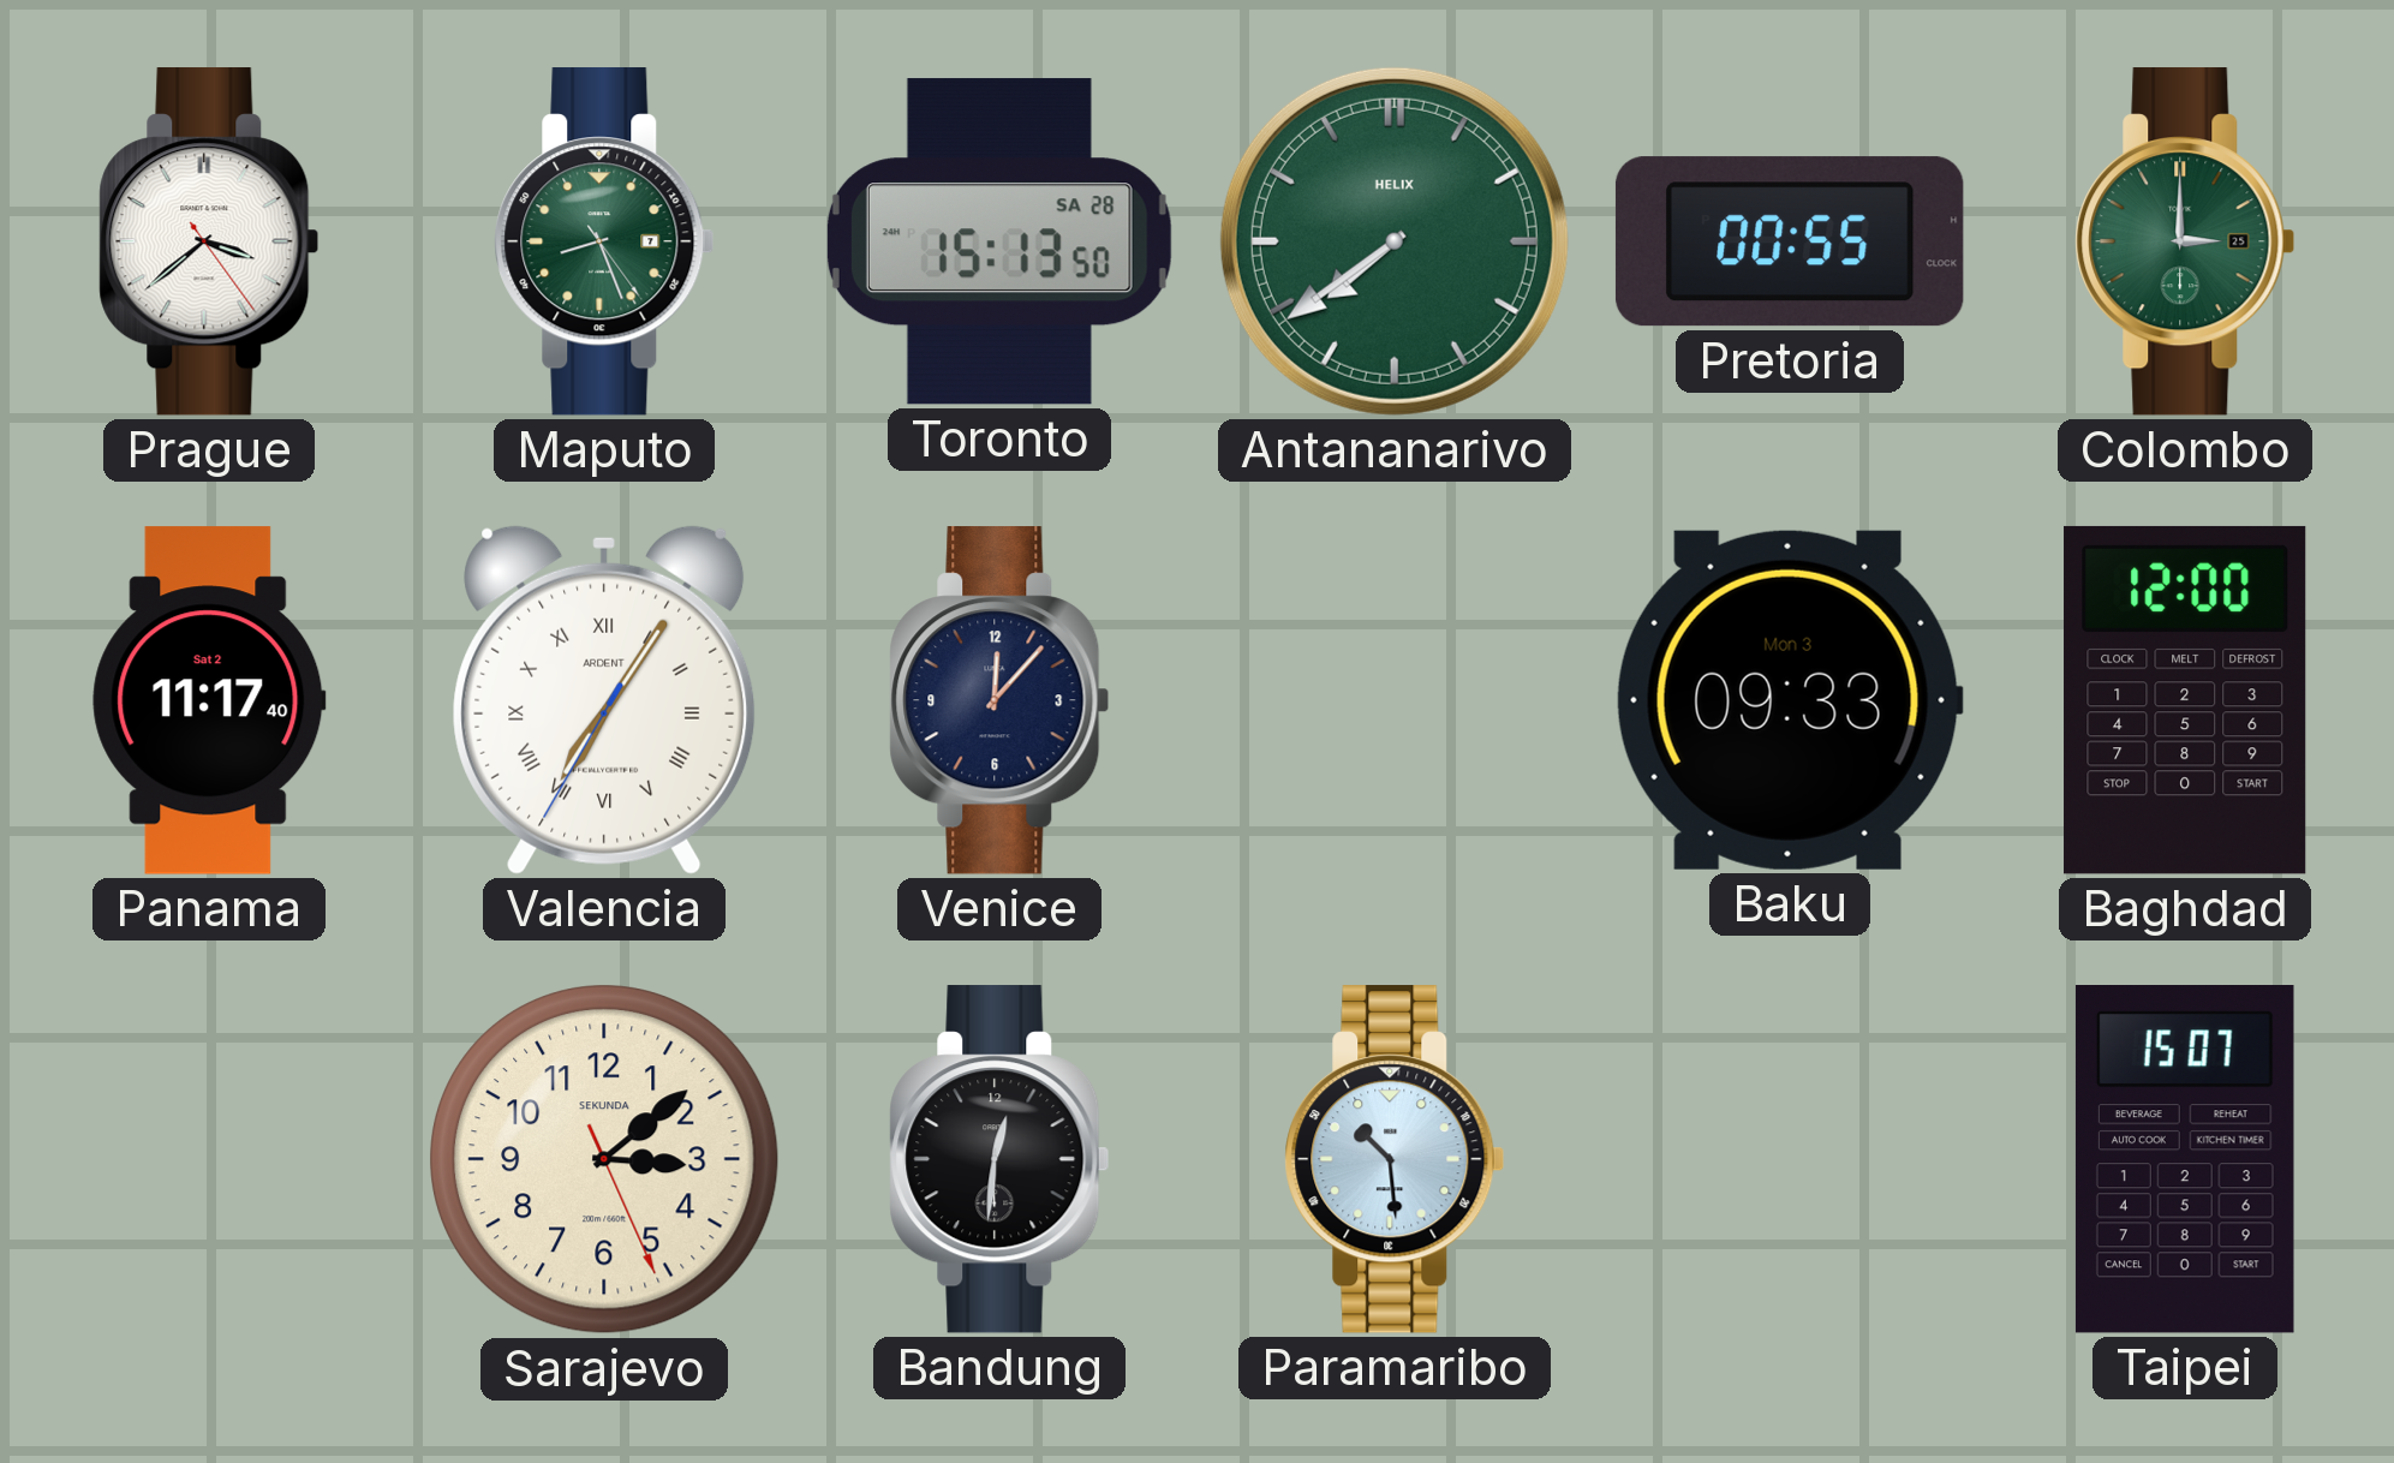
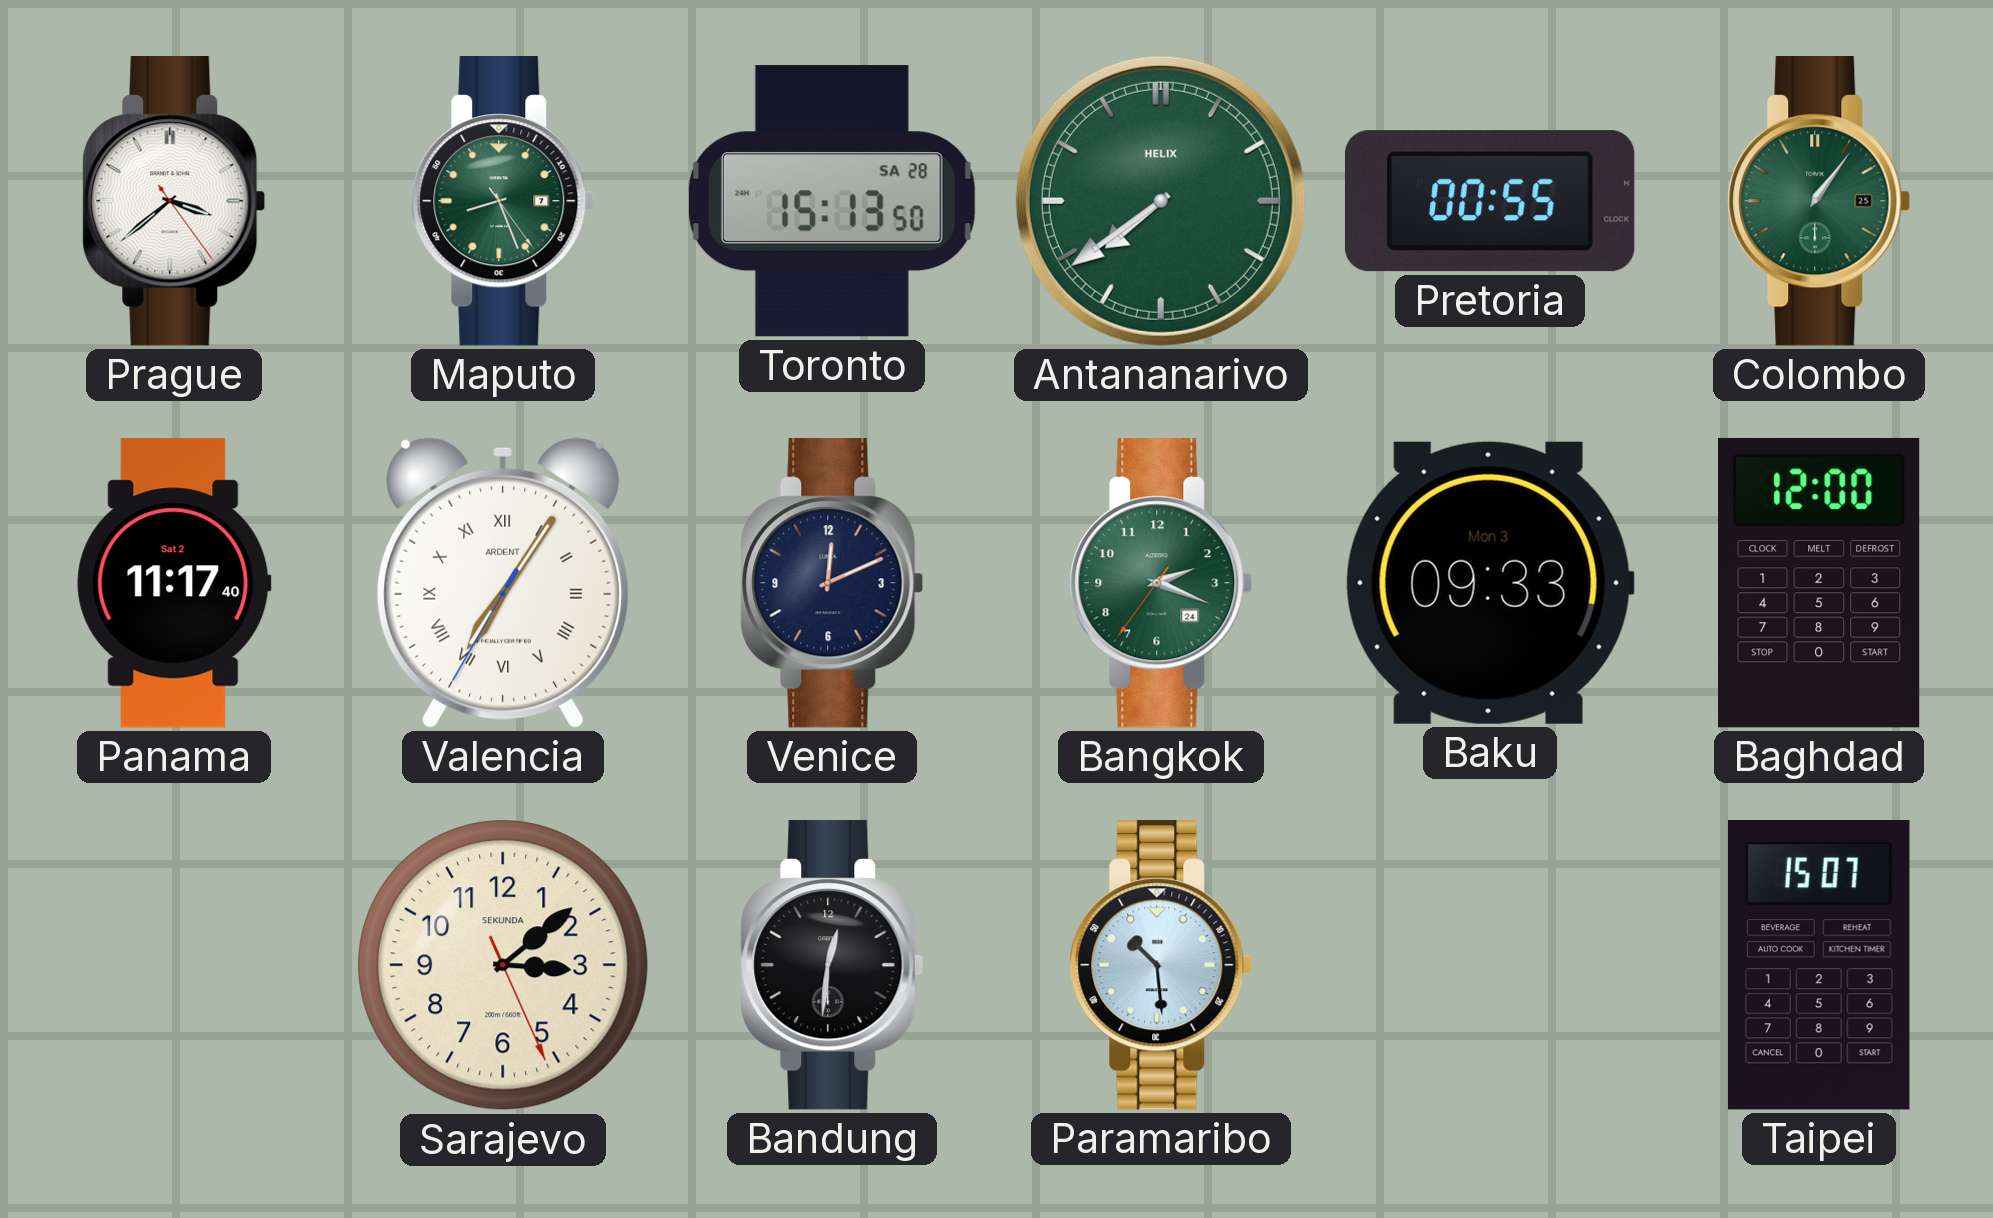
Colombo: 3:00 -> 1:06 (1819, 201)
Venice: 12:07 -> 12:11 (832, 583)
Bangkok: none -> 2:18 (1161, 583)
